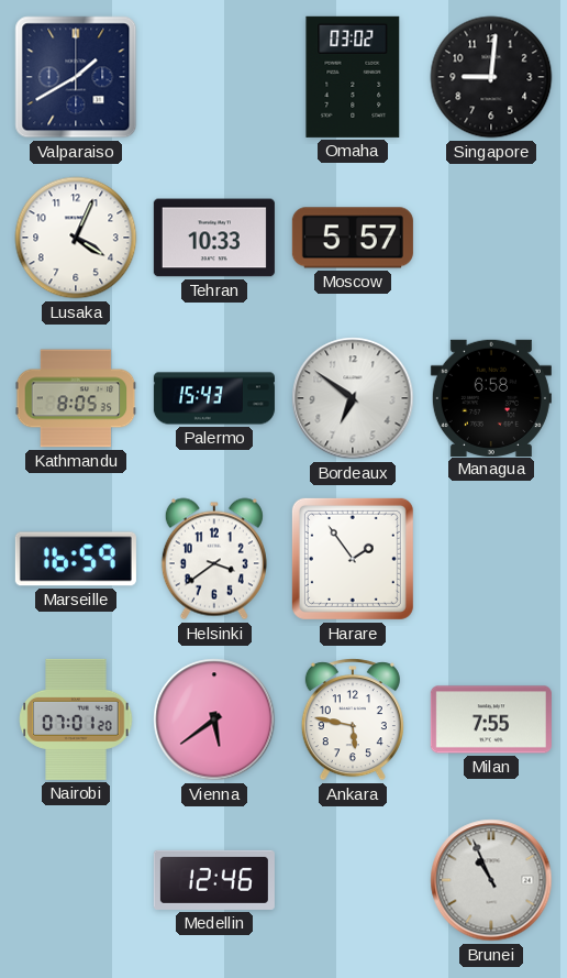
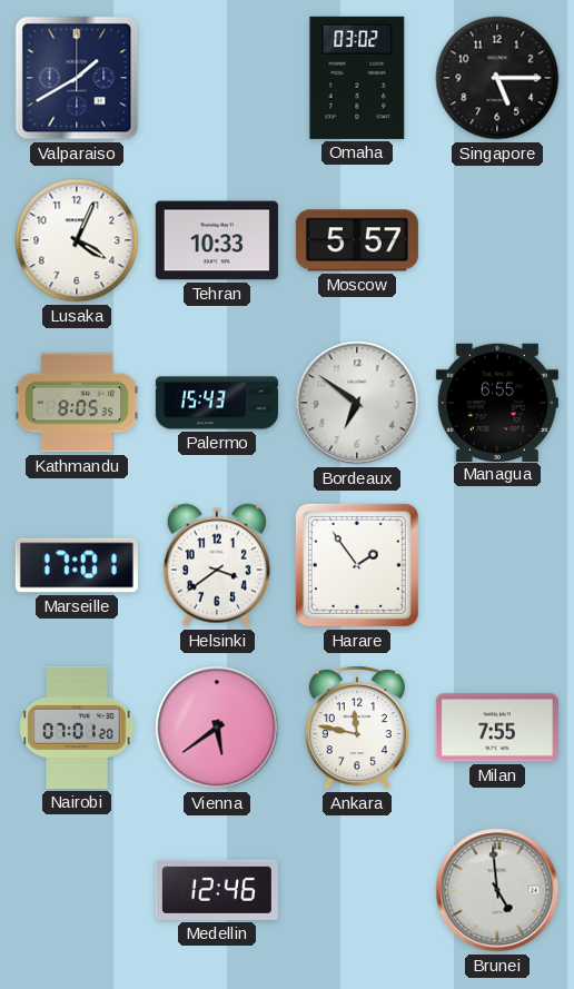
Singapore: 9:01 -> 5:15 (497, 78)
Managua: 6:58 -> 6:55 (497, 402)
Marseille: 16:59 -> 17:01 (77, 565)
Ankara: 5:47 -> 11:47 (357, 728)
Brunei: 10:56 -> 4:59 (497, 890)
